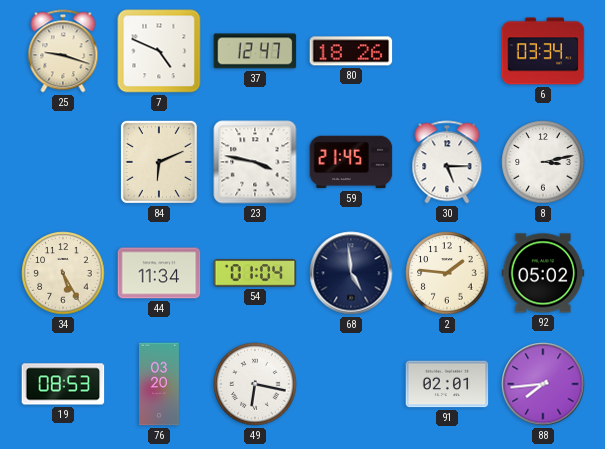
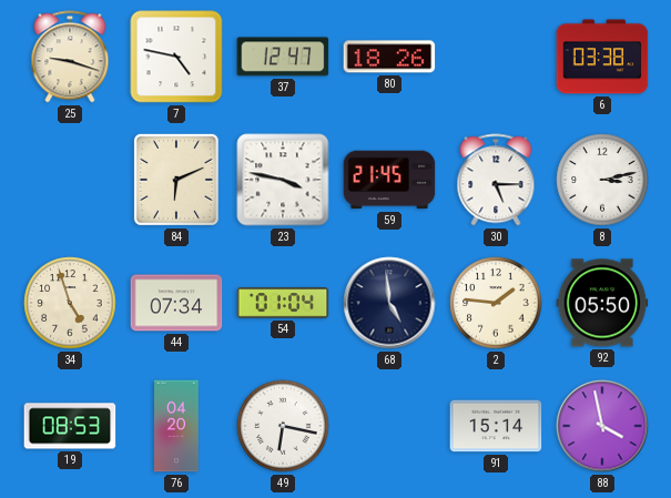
7: 4:49 -> 4:47 (176, 57)
6: 03:34 -> 03:38 (602, 57)
34: 5:25 -> 4:57 (70, 303)
44: 11:34 -> 07:34 (176, 303)
92: 05:02 -> 05:50 (602, 303)
76: 03:20 -> 04:20 (176, 426)
91: 02:01 -> 15:14 (496, 426)
88: 7:44 -> 3:58 (602, 426)
